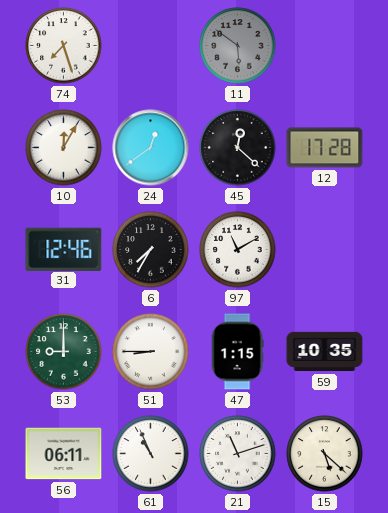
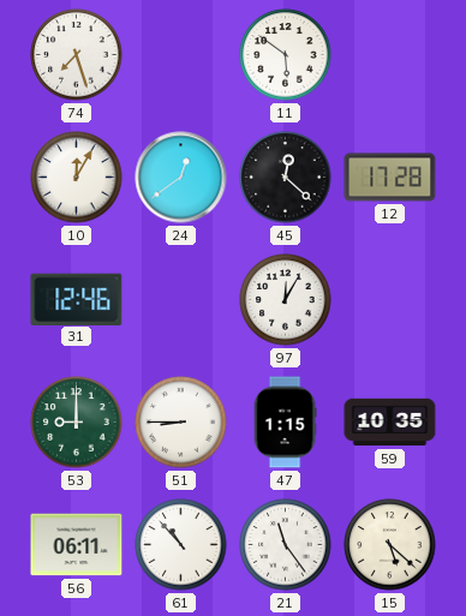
11 dial: grey -> white (286, 55)
6: 7:35 -> none (151, 250)
97: 11:10 -> 12:05 (286, 300)
61: 10:56 -> 10:53 (181, 545)
21: 11:12 -> 11:24 (286, 545)
